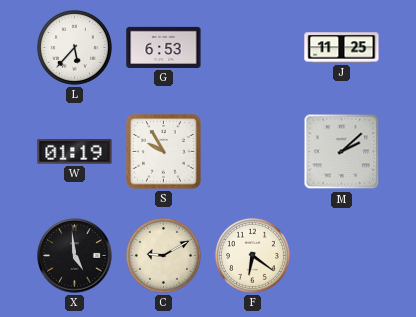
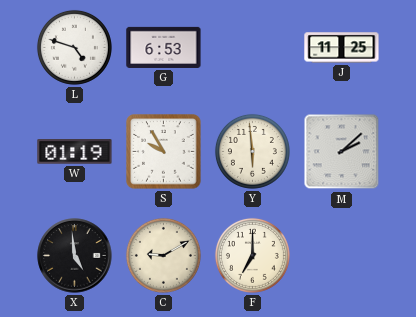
L: 5:37 -> 4:48 (74, 47)
Y: none -> 5:59 (252, 151)
F: 6:21 -> 7:00 (252, 255)
